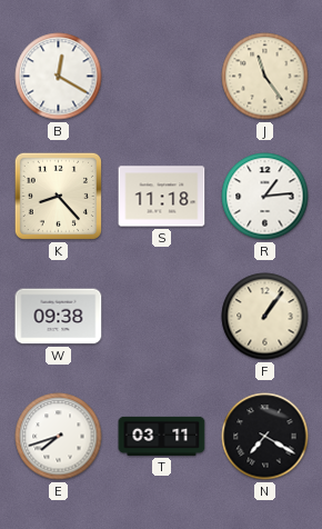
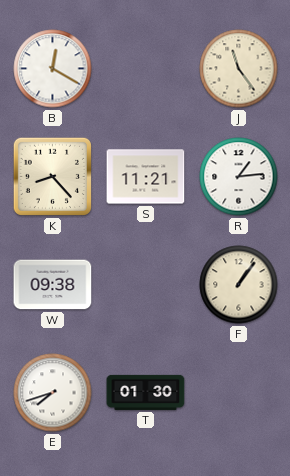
S: 11:18 -> 11:21 (146, 177)
T: 03:11 -> 01:30 (146, 392)
N: 7:20 -> none (265, 437)
